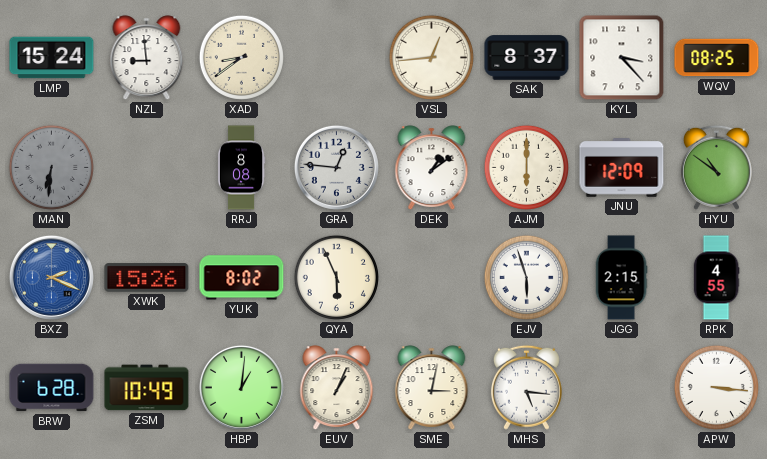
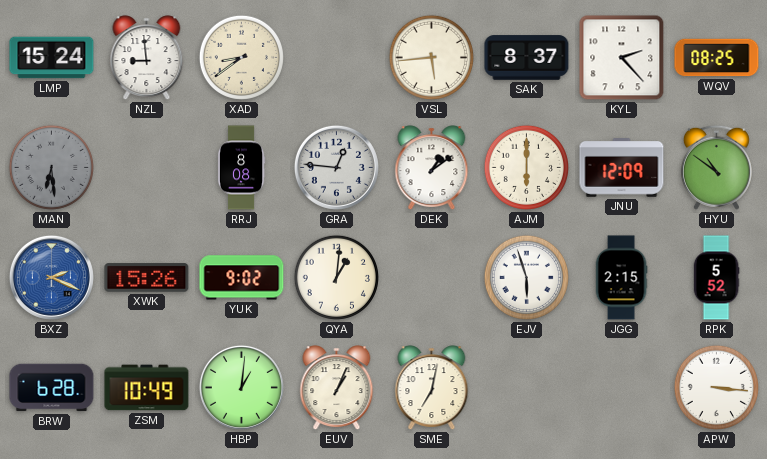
VSL: 12:44 -> 5:44 (431, 57)
KYL: 3:23 -> 2:23 (622, 58)
MAN: 6:31 -> 6:29 (51, 167)
YUK: 8:02 -> 9:02 (242, 278)
QYA: 5:56 -> 1:01 (336, 277)
RPK: 4:55 -> 5:52 (716, 278)
SME: 3:02 -> 7:02 (432, 388)
MHS: 5:16 -> none (526, 387)
